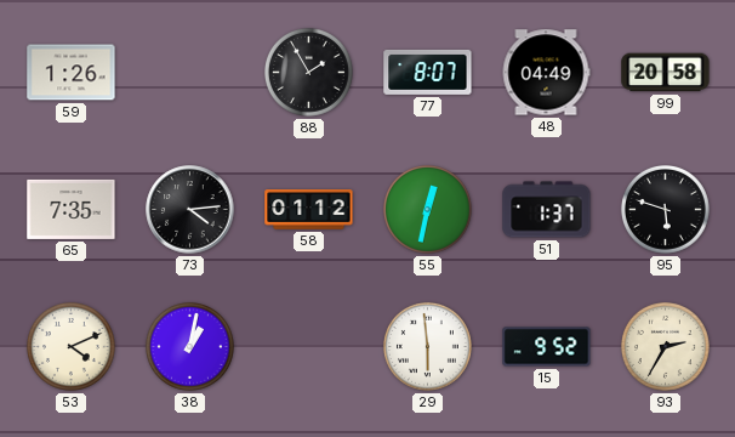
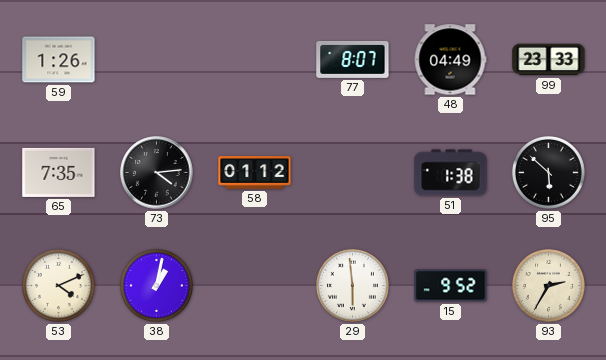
88: 1:55 -> none (308, 72)
99: 20:58 -> 23:33 (549, 60)
55: 12:32 -> none (427, 209)
51: 1:37 -> 1:38 (451, 173)
95: 5:48 -> 5:52 (548, 172)
